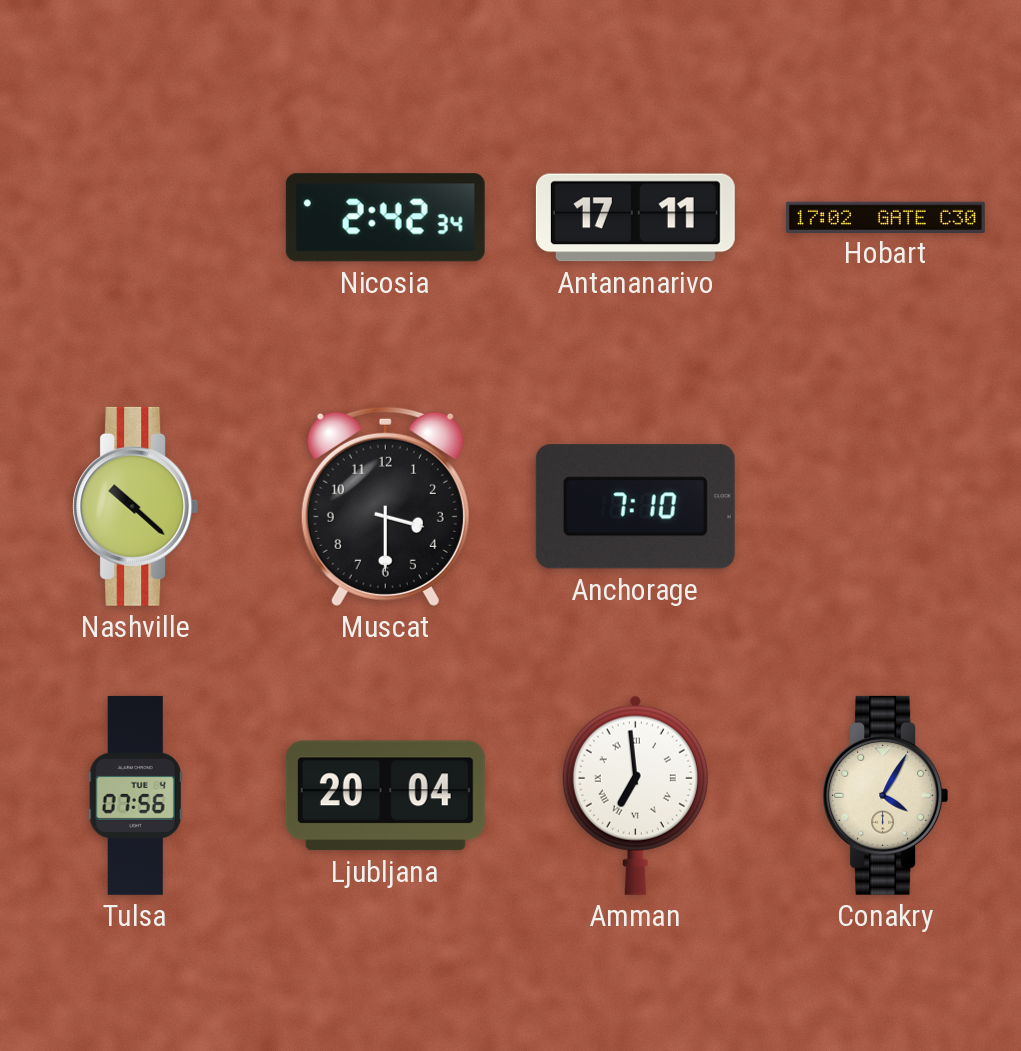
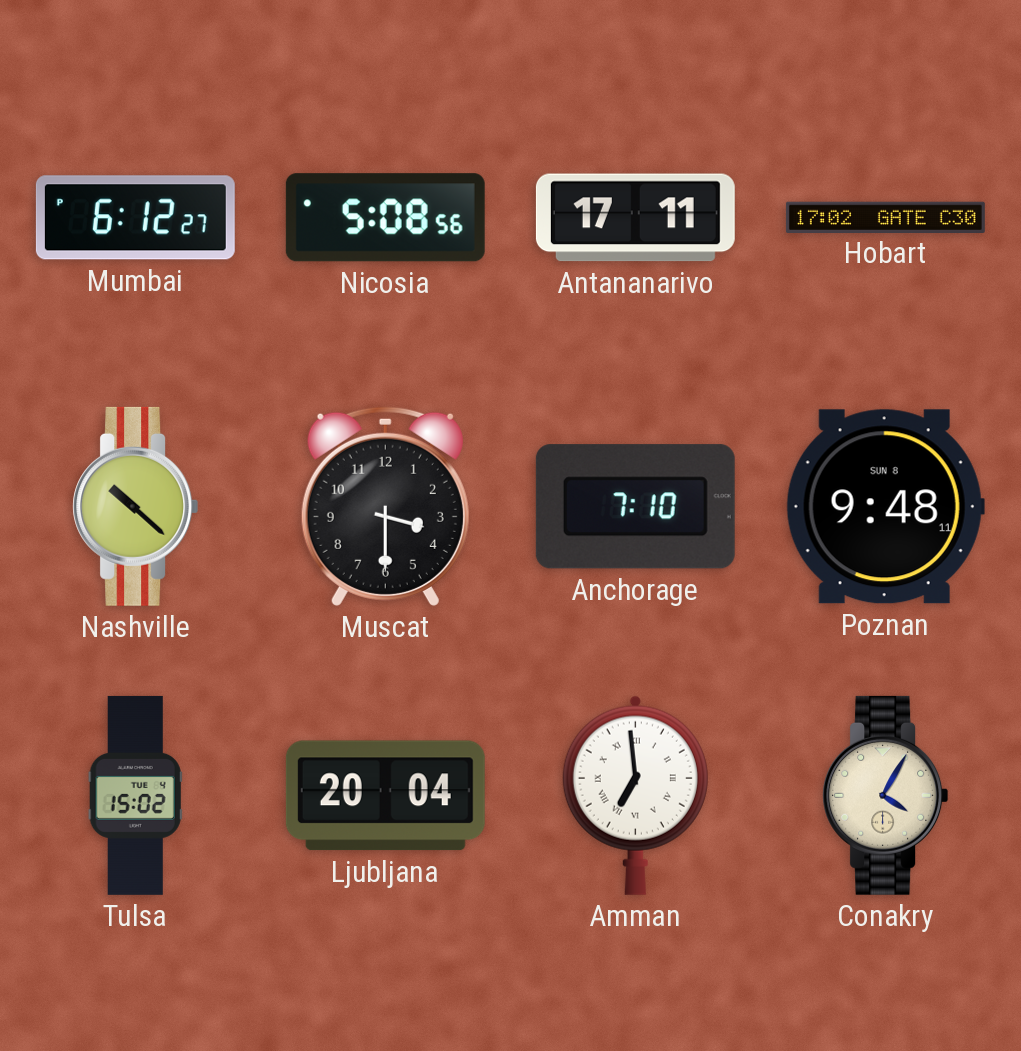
Mumbai: none -> 6:12 (135, 218)
Nicosia: 2:42 -> 5:08 (385, 218)
Poznan: none -> 9:48 (885, 507)
Tulsa: 07:56 -> 15:02 (135, 795)
